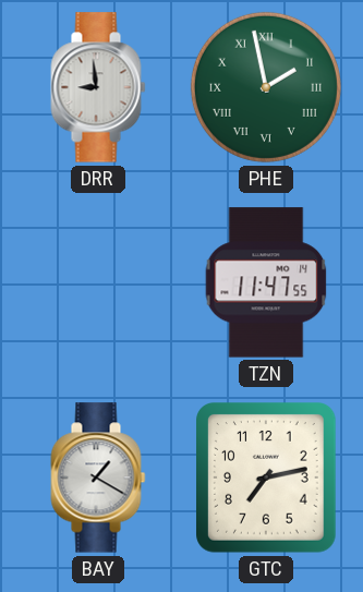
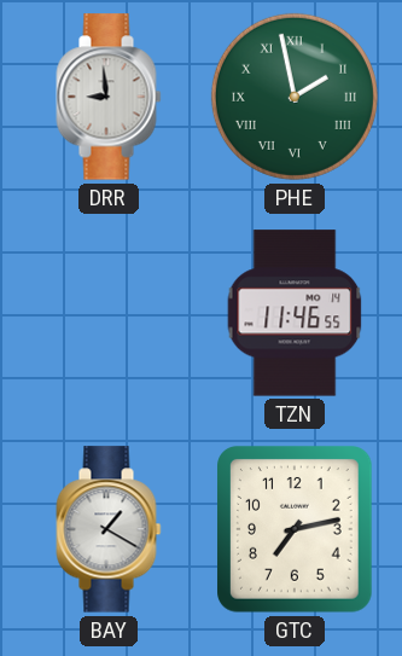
TZN: 11:47 -> 11:46 (295, 313)
